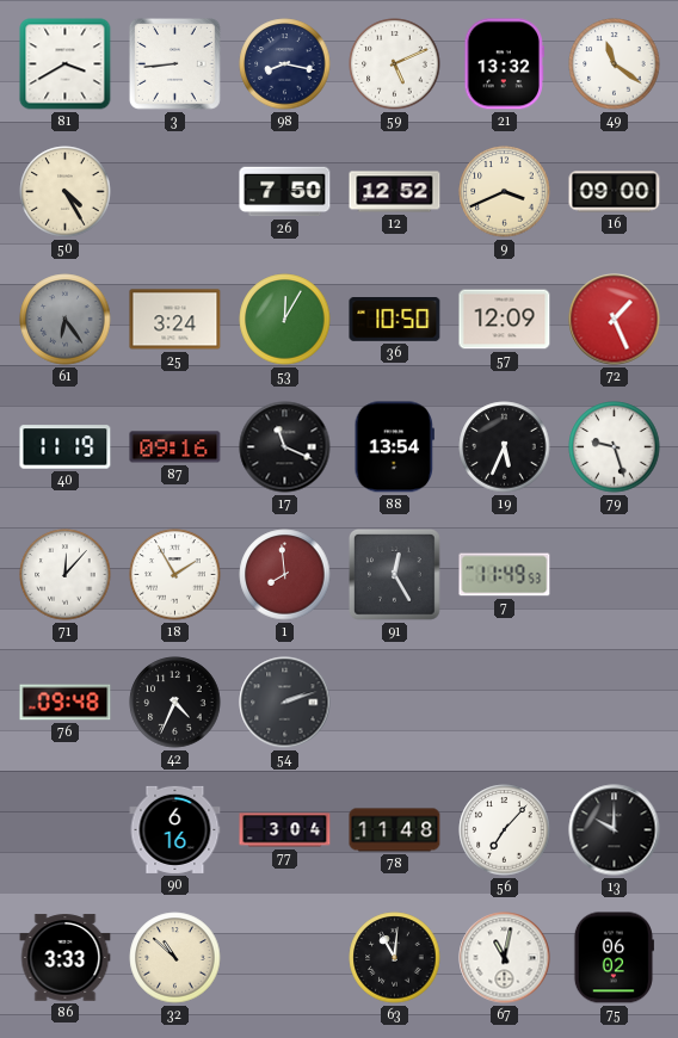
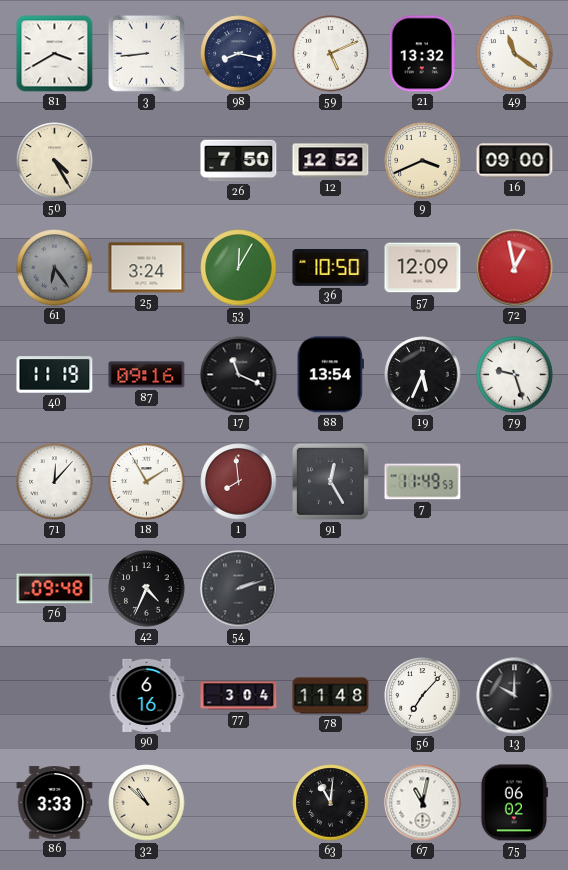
72: 1:26 -> 12:58 (515, 268)
